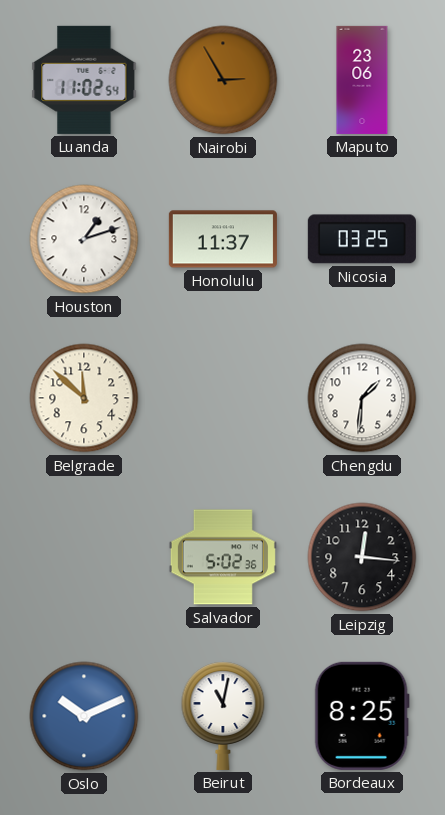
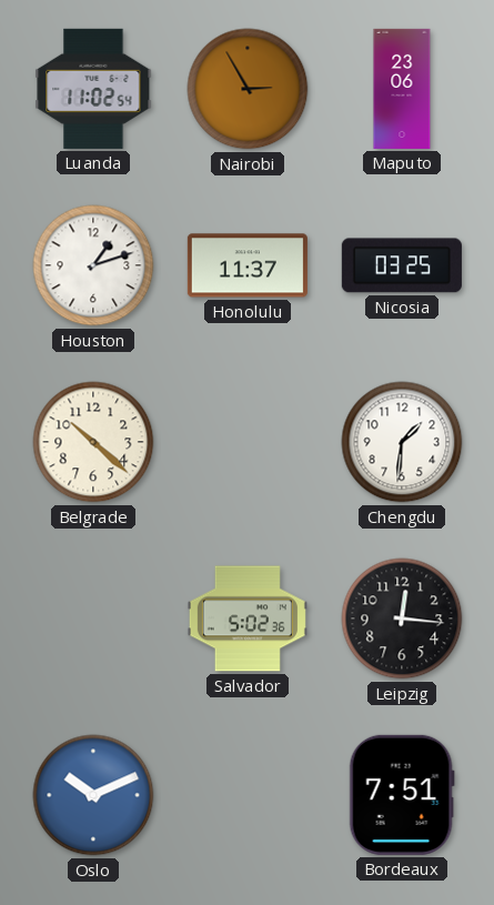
Belgrade: 11:52 -> 10:22 (93, 442)
Beirut: 11:02 -> none (223, 716)
Bordeaux: 8:25 -> 7:51 (402, 795)
